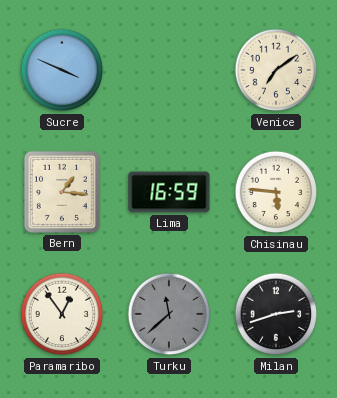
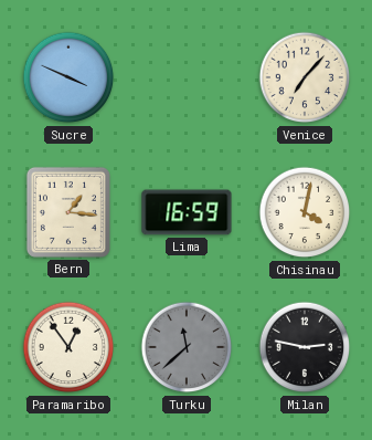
Venice: 7:09 -> 7:07 (305, 77)
Chisinau: 5:46 -> 4:02 (305, 212)
Milan: 2:42 -> 2:47 (305, 347)
